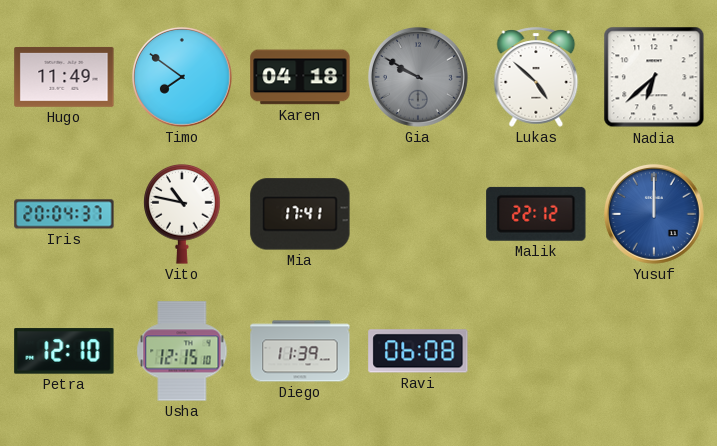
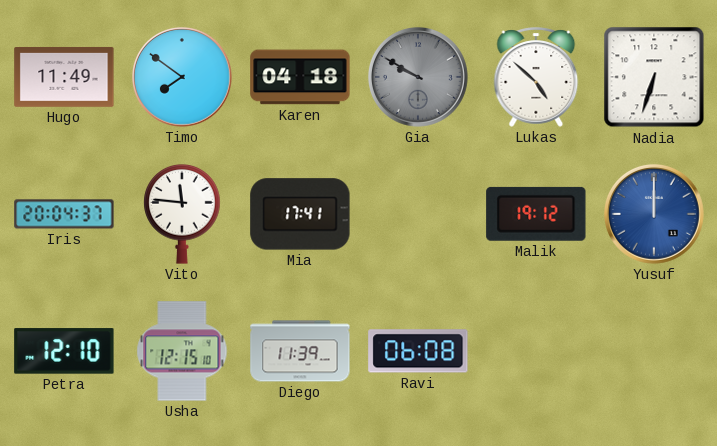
Nadia: 6:38 -> 6:33 (654, 77)
Vito: 10:47 -> 11:46 (182, 215)
Malik: 22:12 -> 19:12 (536, 214)
